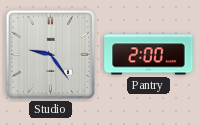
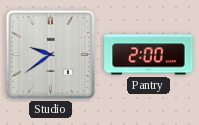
Studio: 9:24 -> 9:39 (50, 54)
